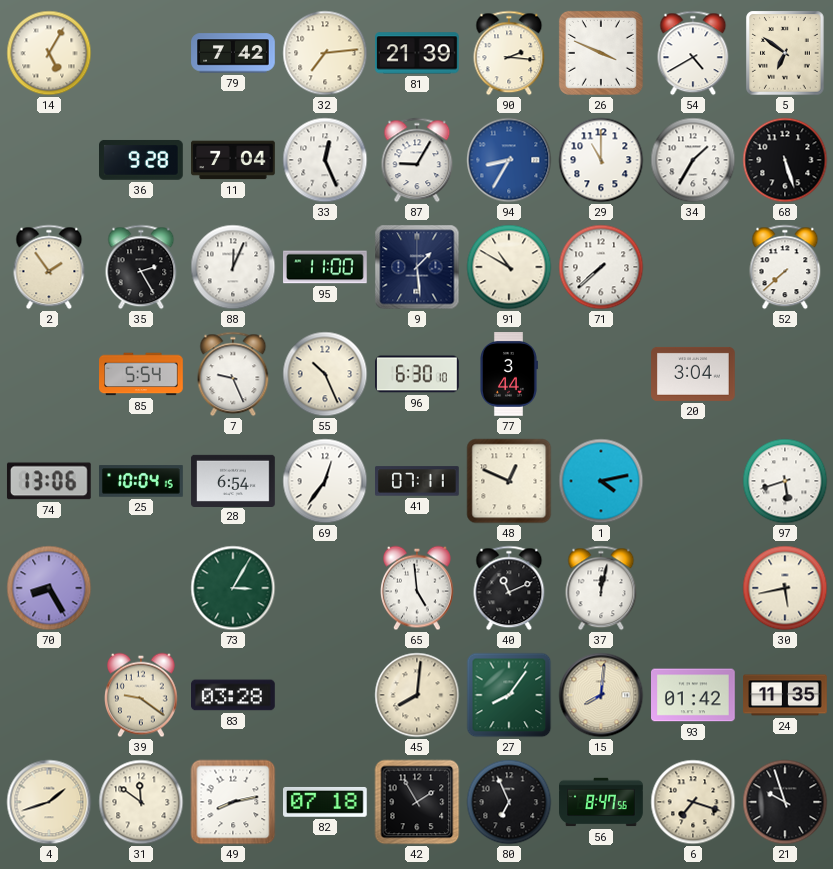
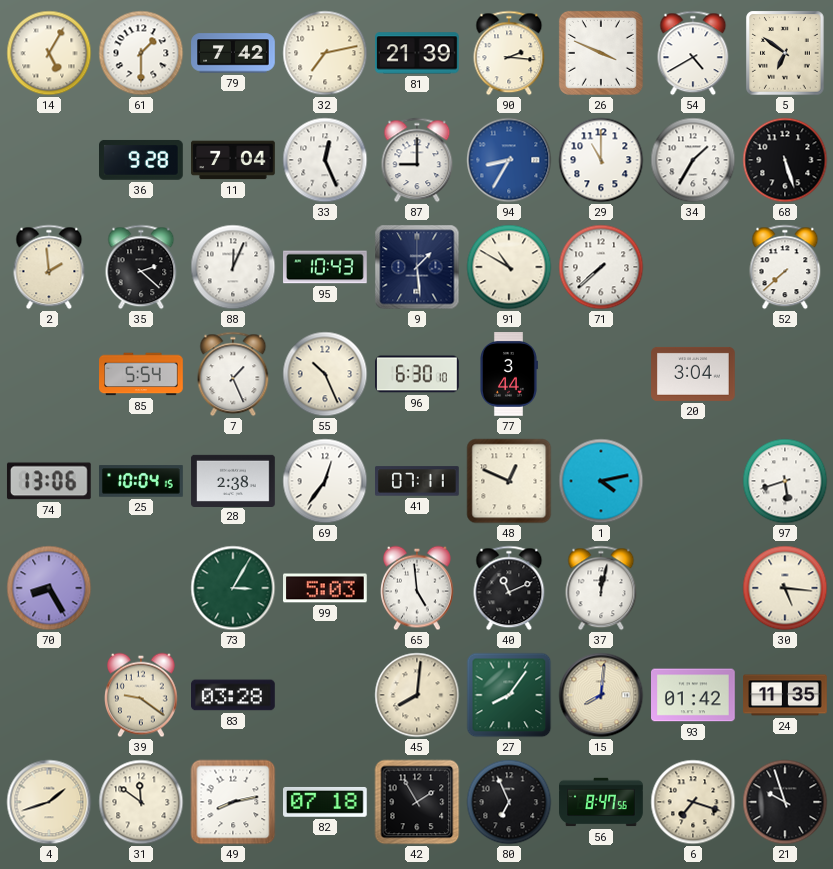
61: none -> 1:30 (141, 53)
32: 7:14 -> 7:13 (325, 53)
87: 9:05 -> 9:00 (417, 160)
2: 1:54 -> 1:59 (49, 267)
35: 2:25 -> 2:22 (141, 267)
95: 11:00 -> 10:43 (326, 267)
7: 9:26 -> 1:26 (233, 374)
28: 6:54 -> 2:38 (233, 480)
99: none -> 5:03 (326, 588)
30: 5:43 -> 5:16 (785, 588)
